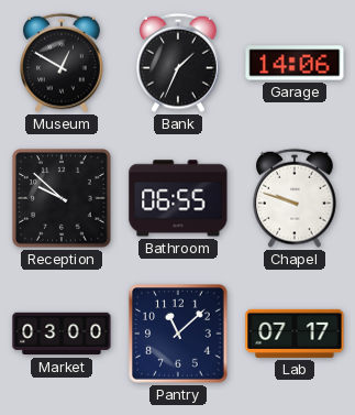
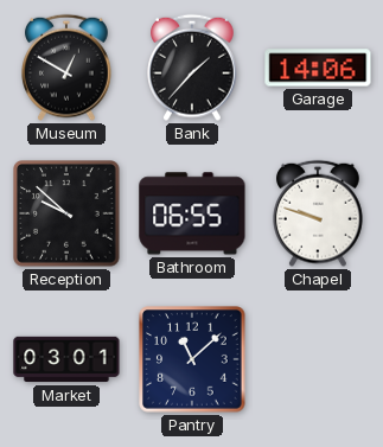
Bank: 1:34 -> 1:37 (193, 68)
Market: 03:00 -> 03:01 (66, 359)
Lab: 07:17 -> none (295, 334)
